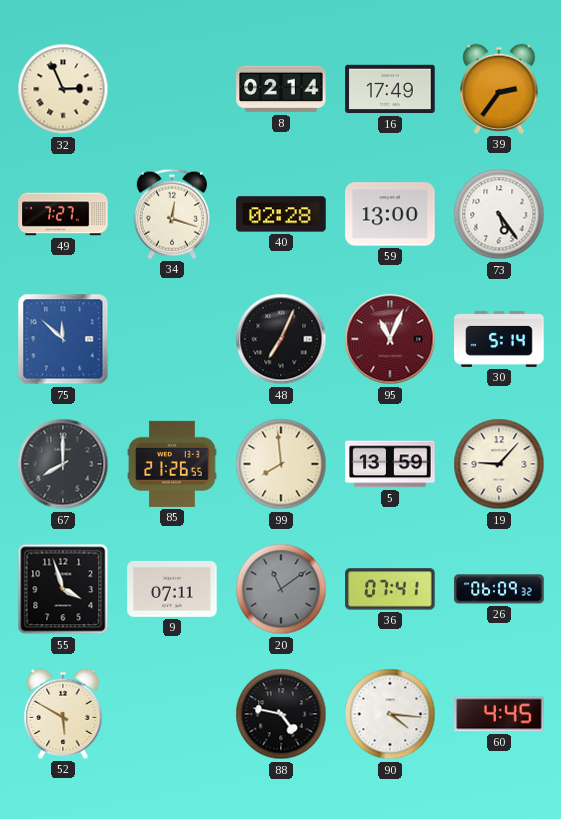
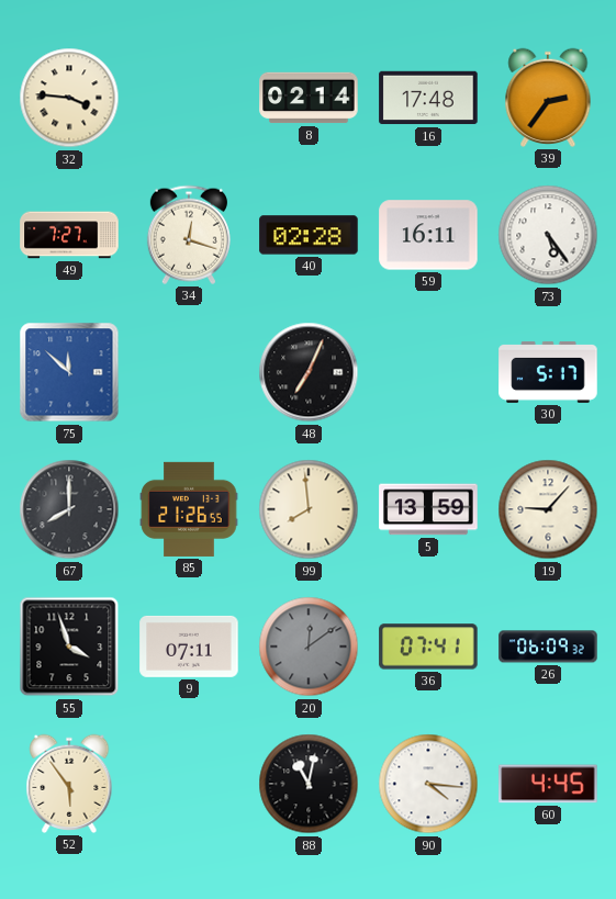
32: 2:56 -> 3:46 (69, 98)
16: 17:49 -> 17:48 (428, 98)
59: 13:00 -> 16:11 (428, 235)
95: 11:04 -> none (390, 339)
30: 5:14 -> 5:17 (548, 372)
20: 11:09 -> 12:09 (309, 647)
52: 5:50 -> 5:54 (69, 784)
88: 4:47 -> 11:02 (309, 784)
